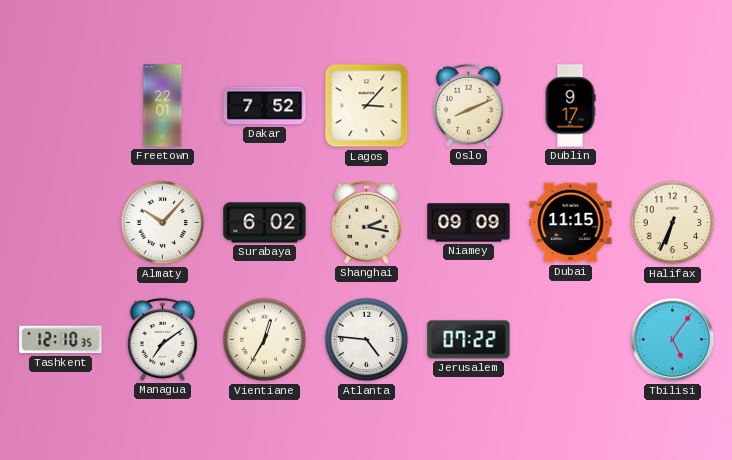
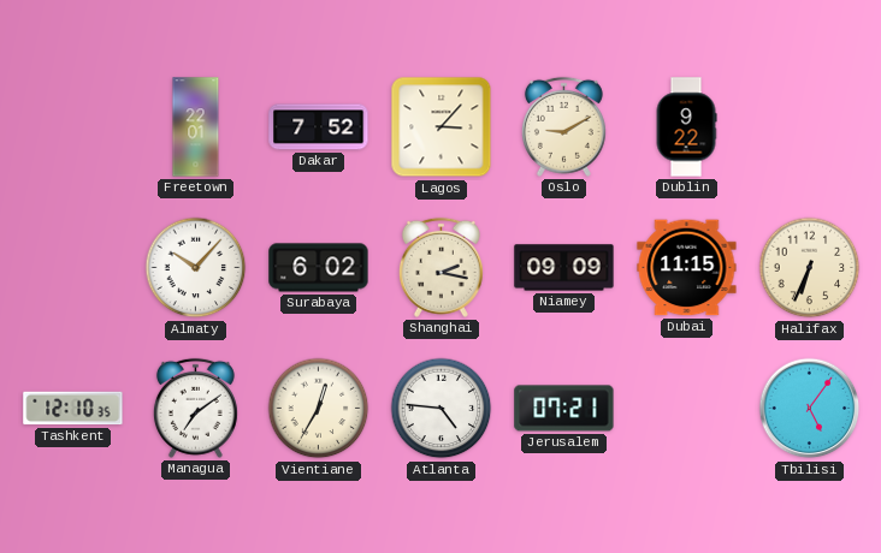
Oslo: 8:11 -> 9:10 (563, 126)
Dublin: 9:17 -> 9:22 (686, 127)
Jerusalem: 07:22 -> 07:21 (564, 409)
